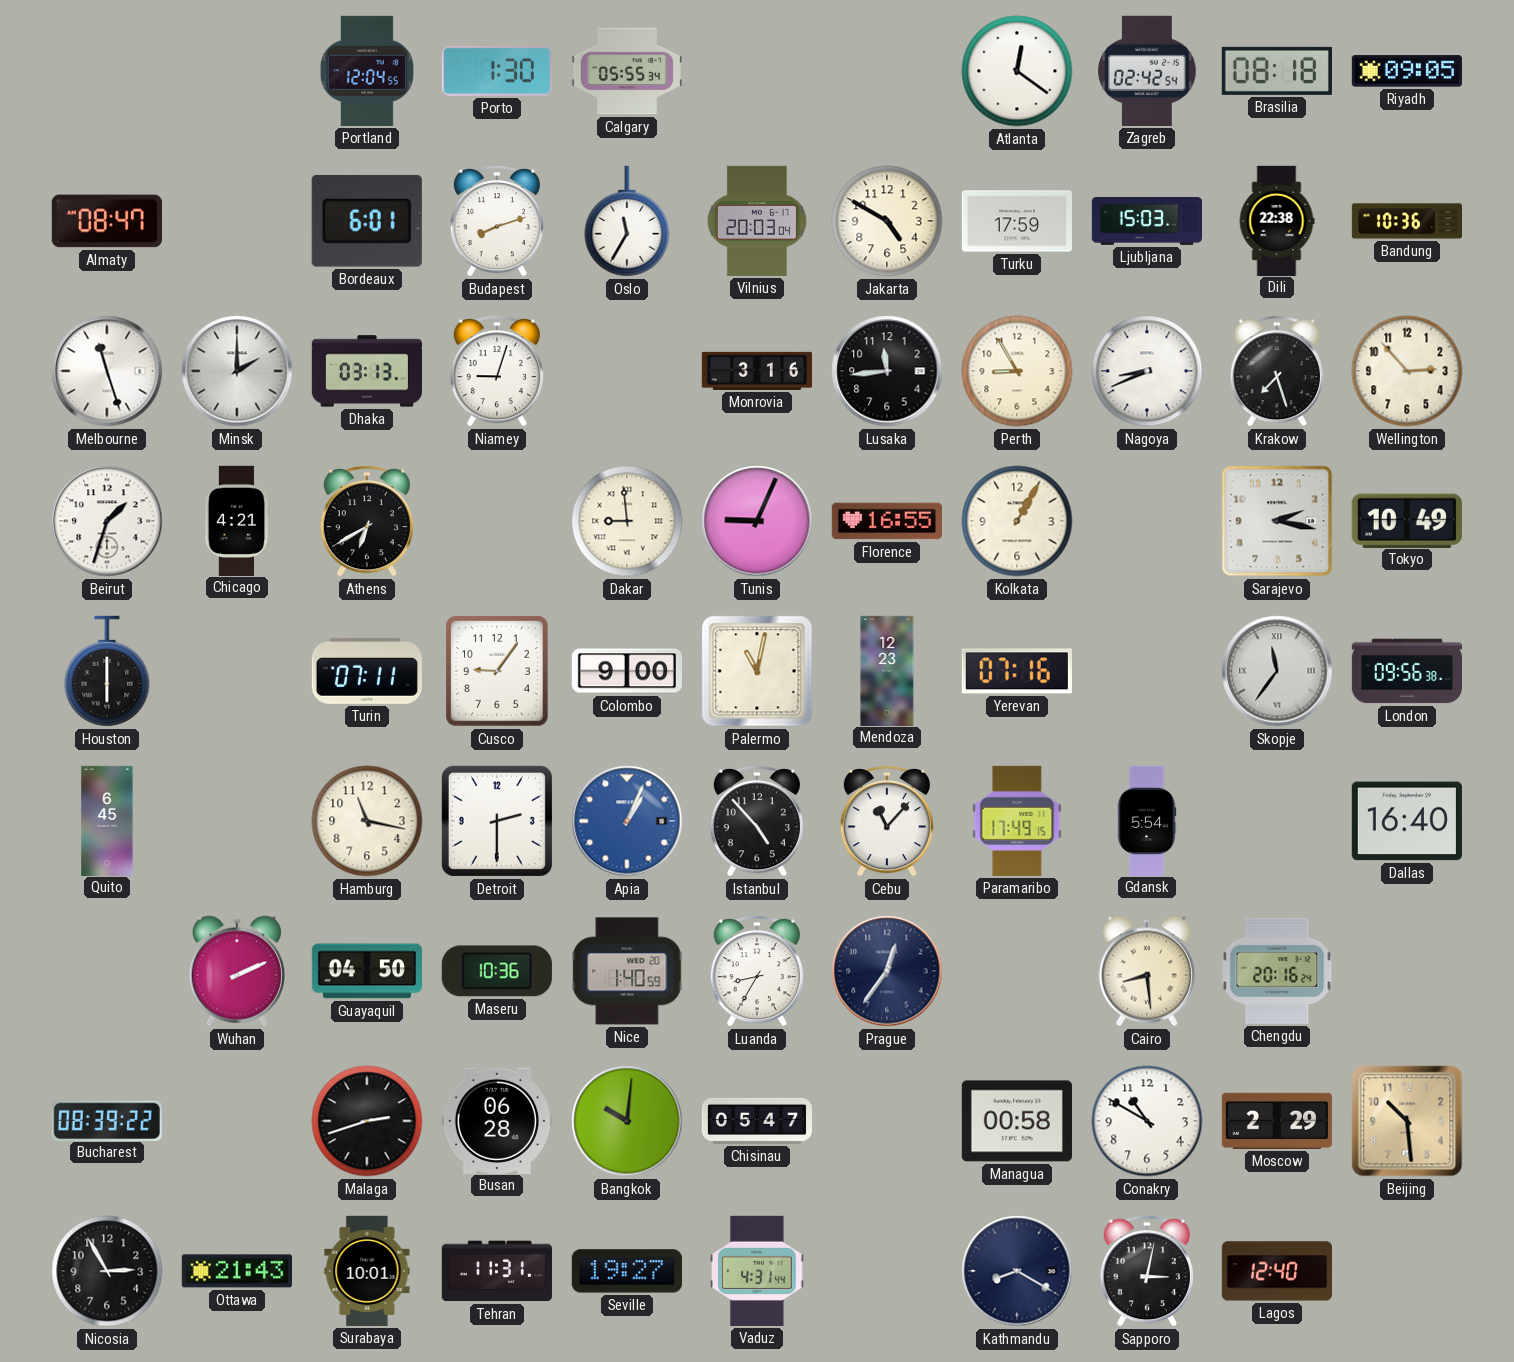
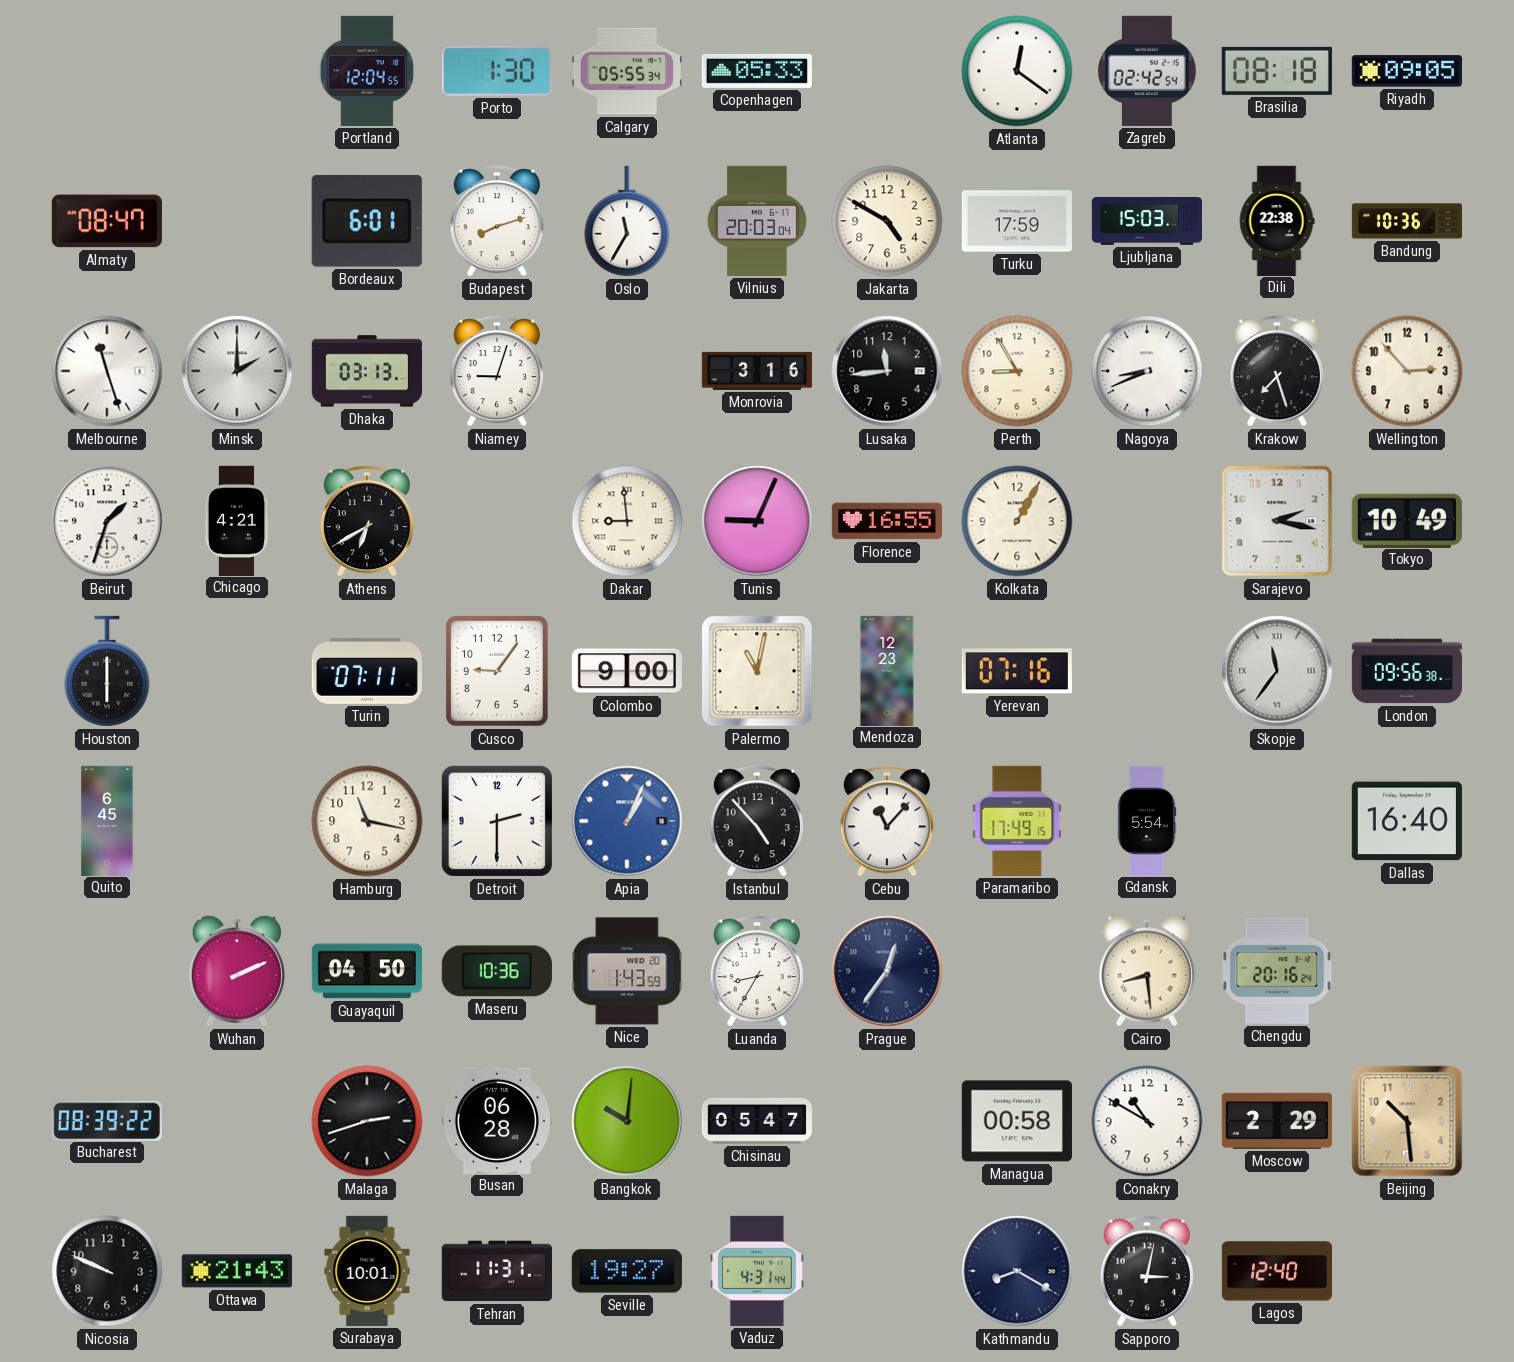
Copenhagen: none -> 05:33 (757, 71)
Nice: 1:40 -> 1:43 (627, 971)
Nicosia: 2:55 -> 9:49 (107, 1271)
